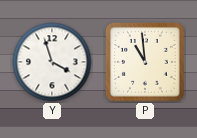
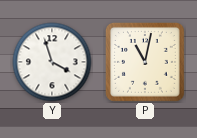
P: 10:59 -> 11:02 (146, 63)
